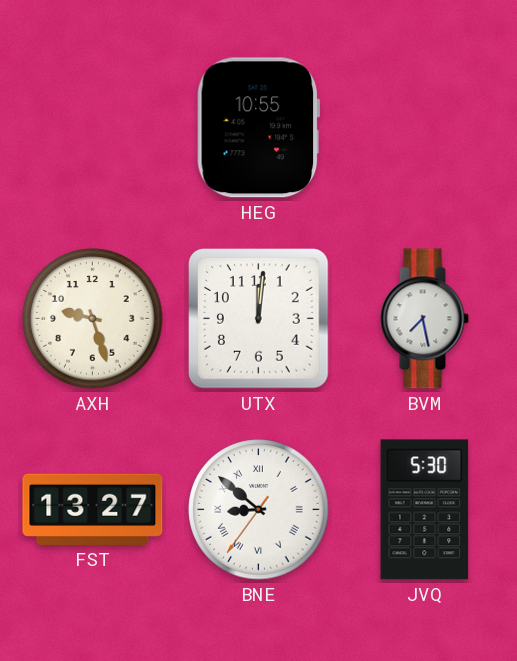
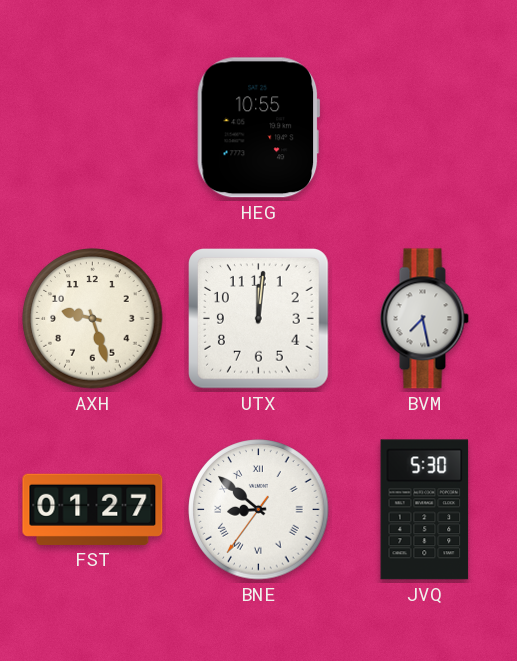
FST: 13:27 -> 01:27 (93, 509)
